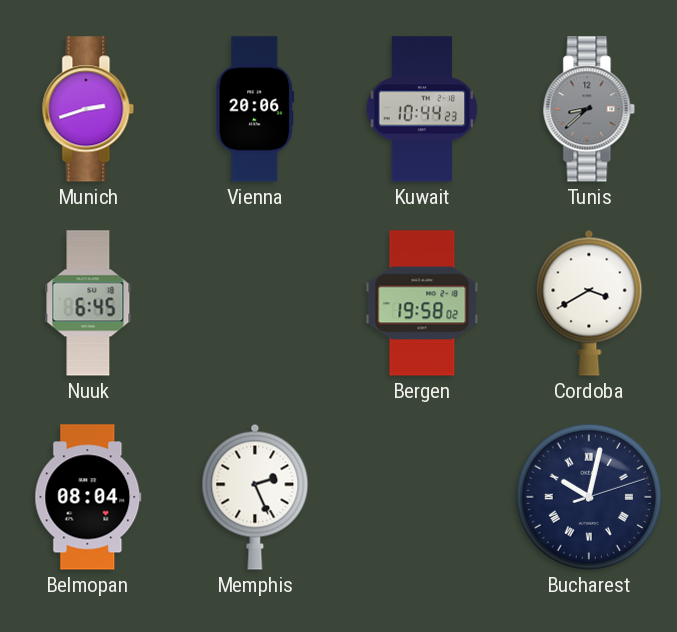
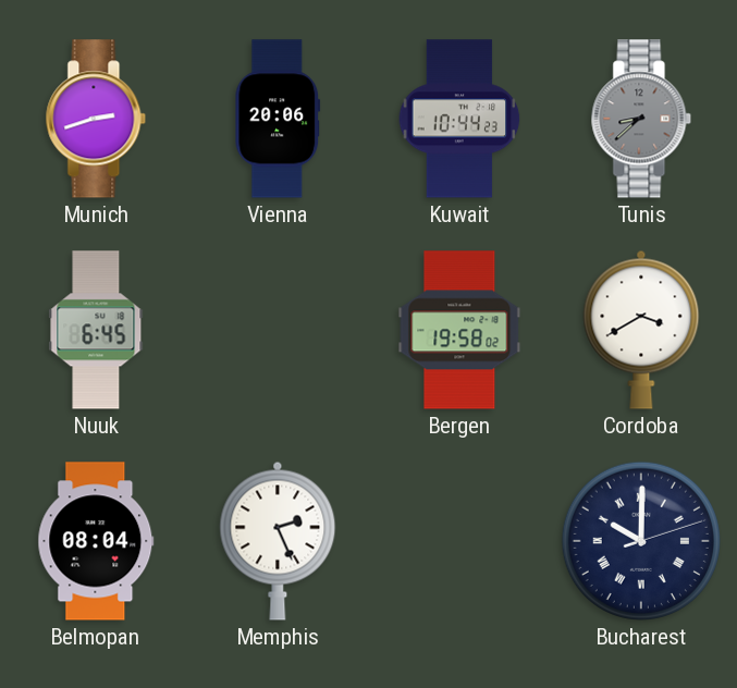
Bucharest: 10:02 -> 10:00 (641, 541)
